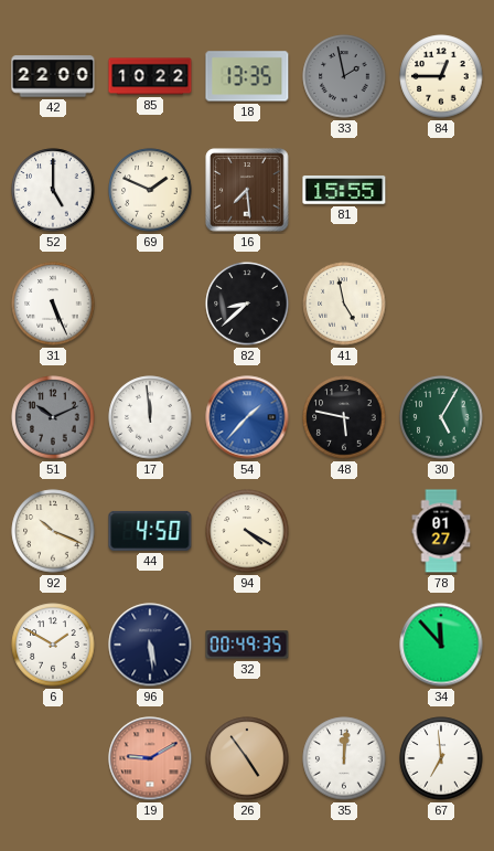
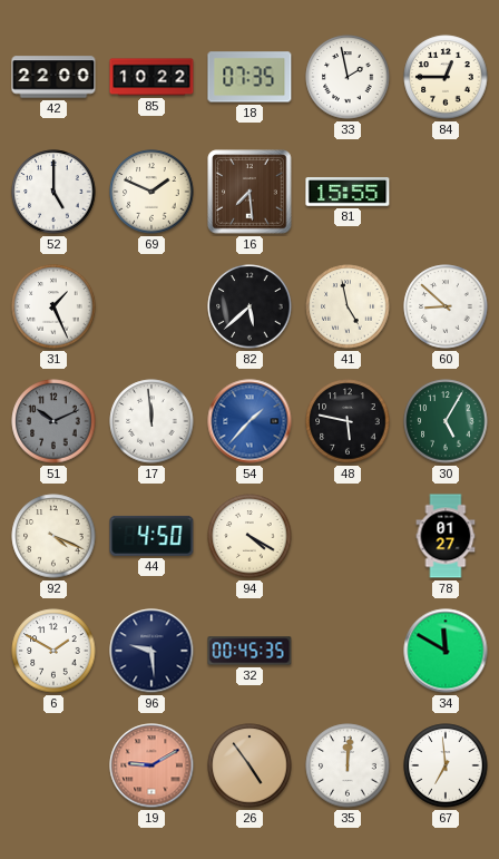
18: 13:35 -> 07:35 (250, 77)
33 dial: grey -> white (348, 77)
31: 5:26 -> 1:26 (53, 306)
82: 8:38 -> 5:38 (250, 306)
60: none -> 8:52 (446, 306)
92: 10:19 -> 4:19 (53, 536)
96: 5:29 -> 9:29 (151, 651)
32: 00:49 -> 00:45 (250, 651)
34: 11:53 -> 11:50 (446, 651)
